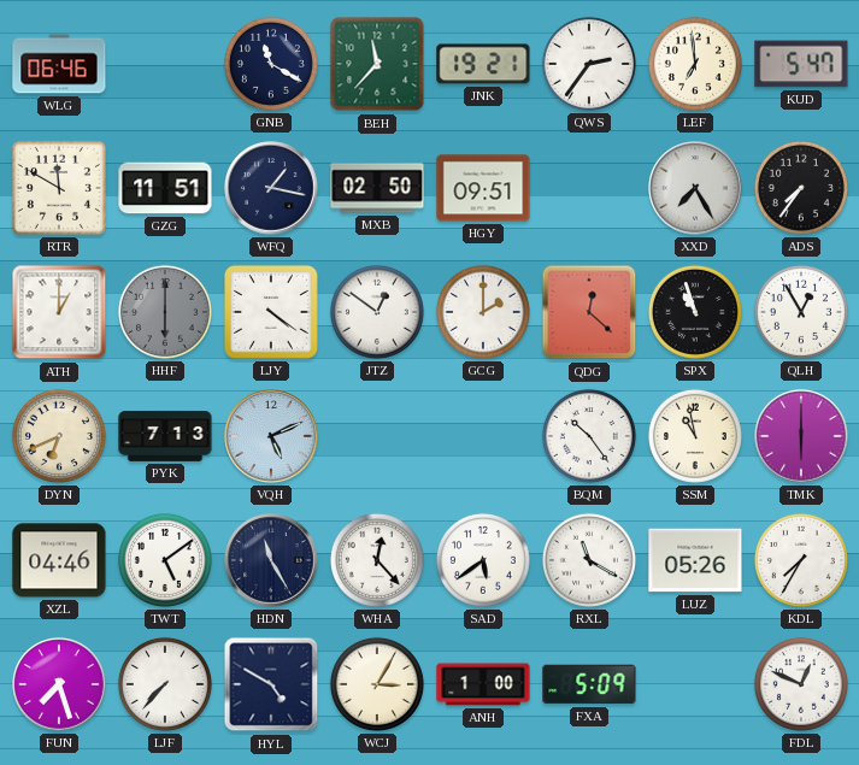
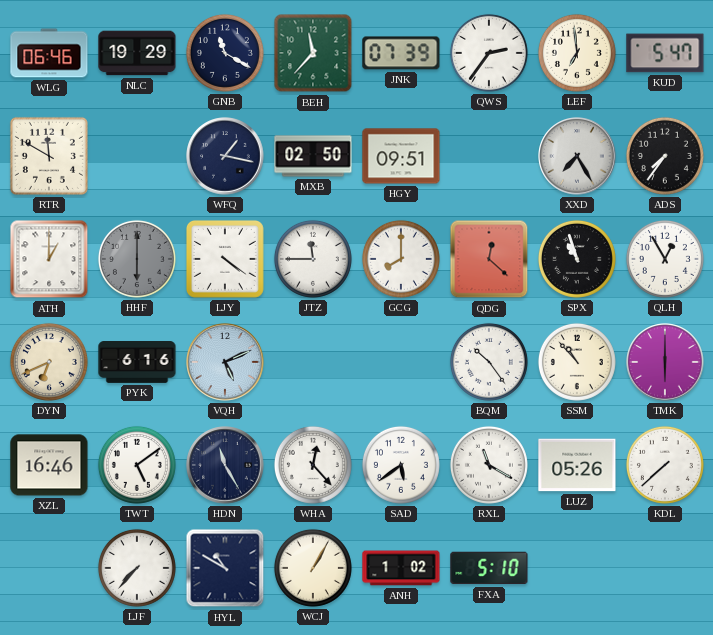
NLC: none -> 19:29 (137, 53)
JNK: 19:21 -> 07:39 (401, 53)
GZG: 11:51 -> none (165, 188)
JTZ: 12:51 -> 11:45 (313, 259)
GCG: 2:00 -> 8:00 (401, 259)
PYK: 7:13 -> 6:16 (137, 363)
SSM: 10:58 -> 10:53 (577, 362)
XZL: 04:46 -> 16:46 (49, 465)
KDL: 7:35 -> 7:38 (665, 465)
FUN: 7:27 -> none (59, 684)
HYL: 4:50 -> 10:50 (225, 568)
WCJ: 3:05 -> 1:05 (313, 568)
ANH: 1:00 -> 1:02 (401, 568)
FXA: 5:09 -> 5:10 (489, 568)
FDL: 12:49 -> none (801, 684)
